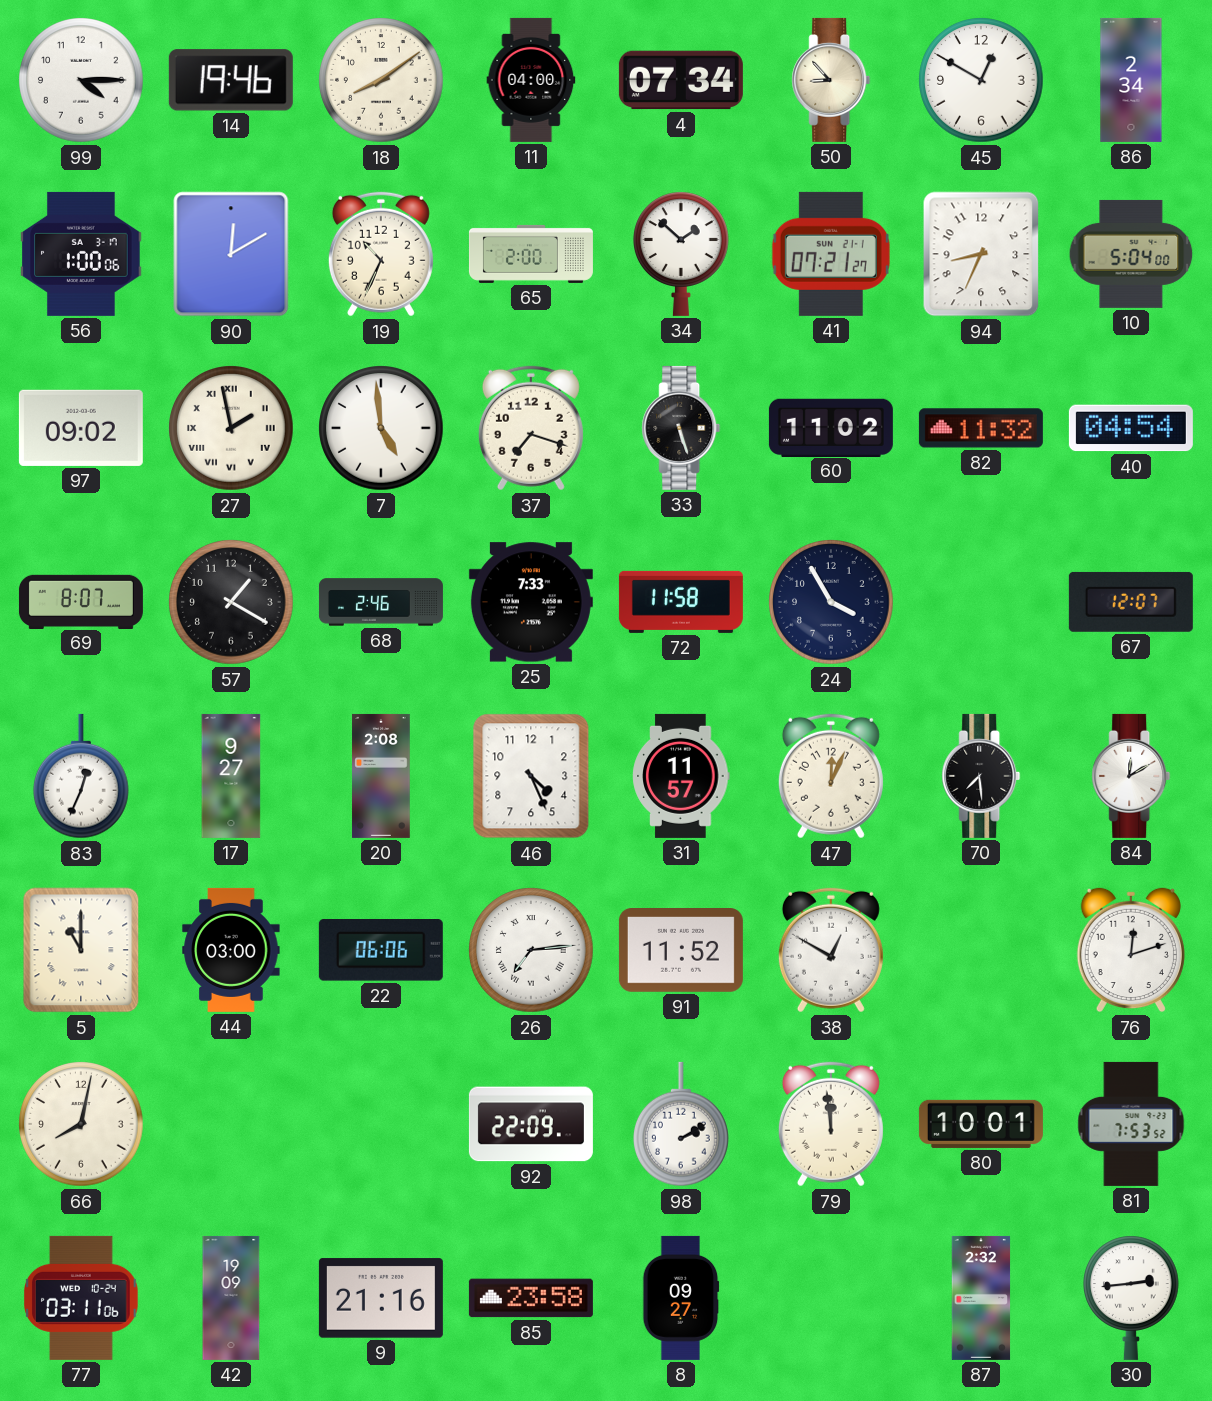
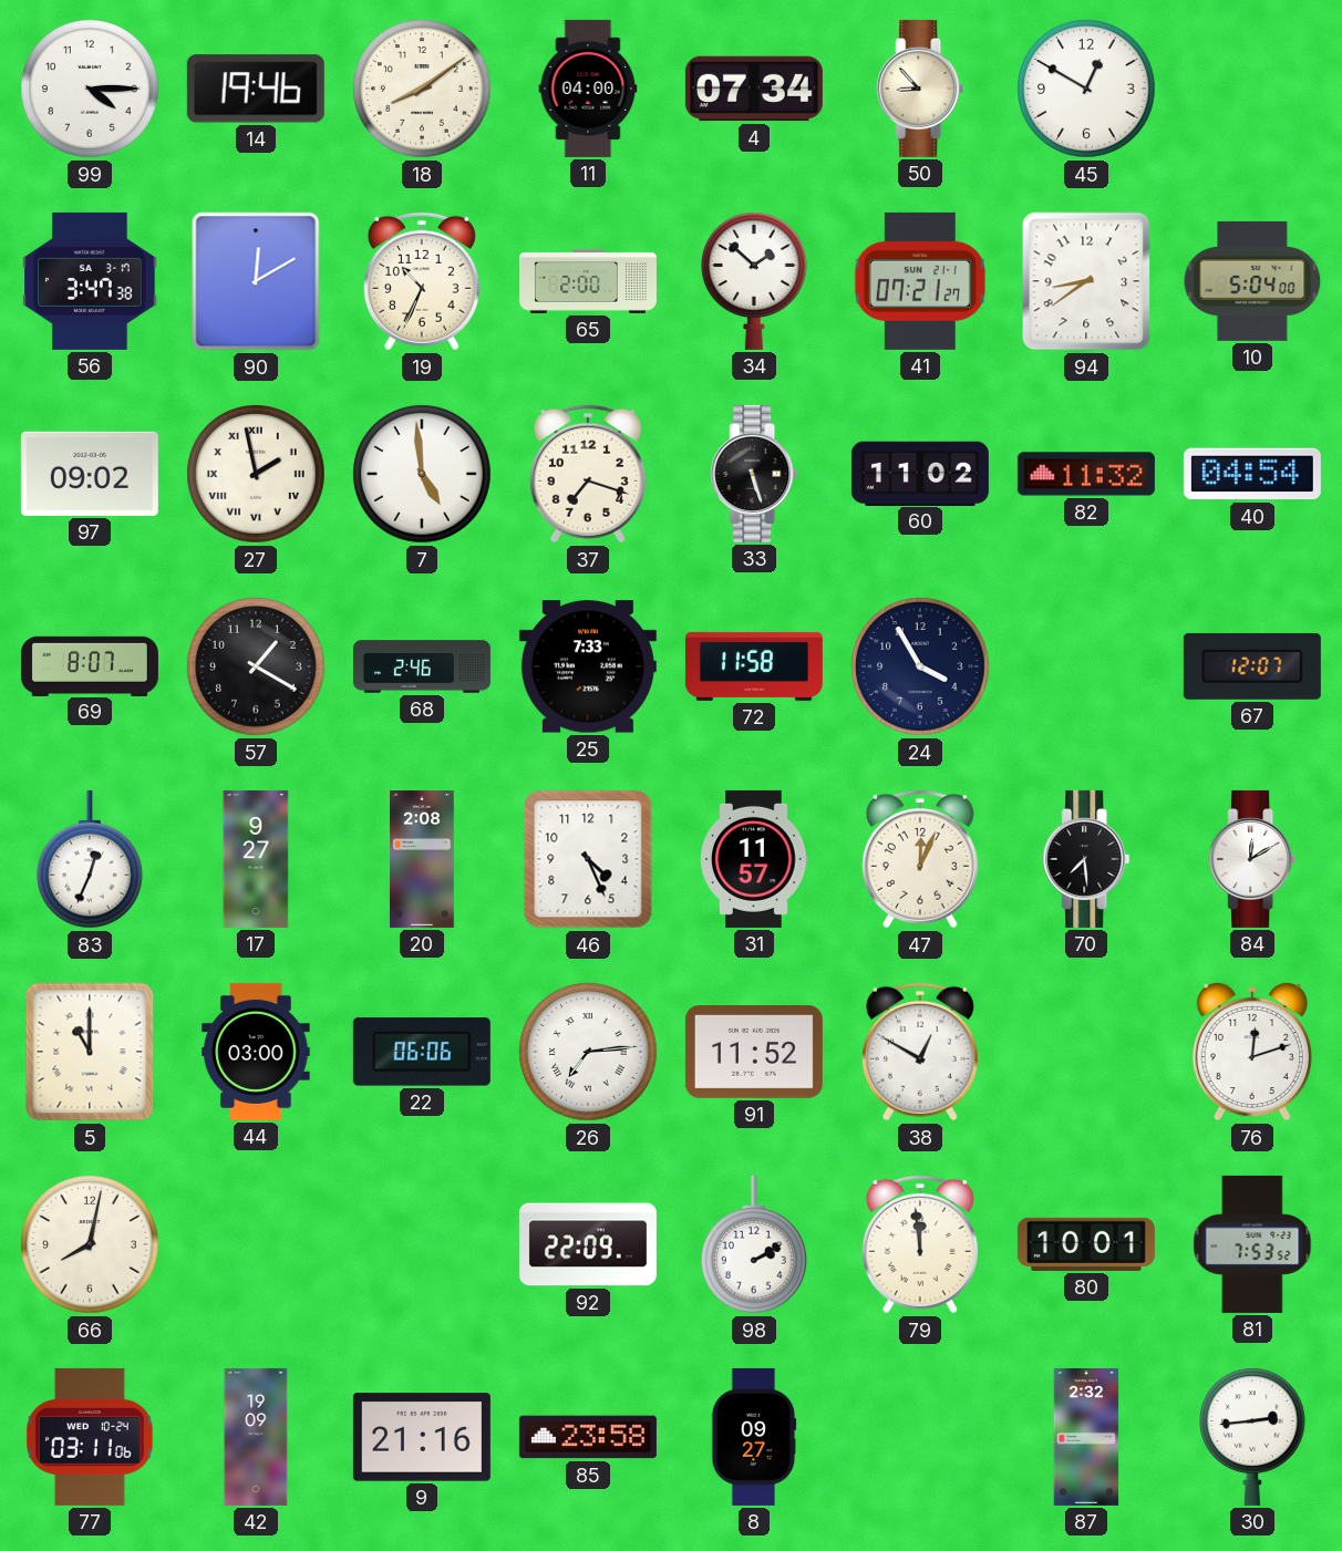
86: 2:34 -> none (1131, 80)
56: 1:00 -> 3:47 (90, 281)
94: 8:34 -> 8:39 (1086, 281)
